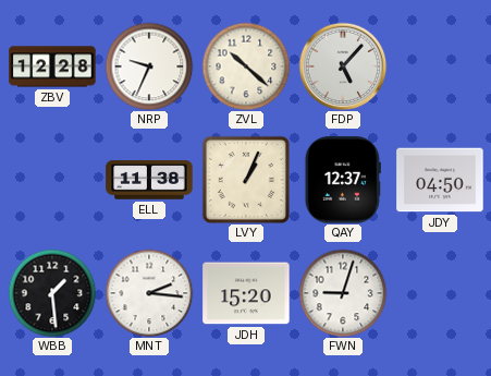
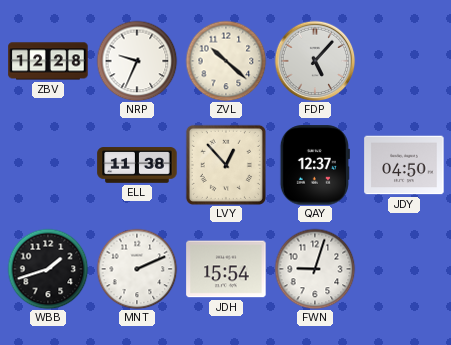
LVY: 1:04 -> 12:53 (226, 165)
WBB: 1:29 -> 1:42 (48, 269)
MNT: 2:16 -> 2:11 (137, 269)
JDH: 15:20 -> 15:54 (226, 269)
